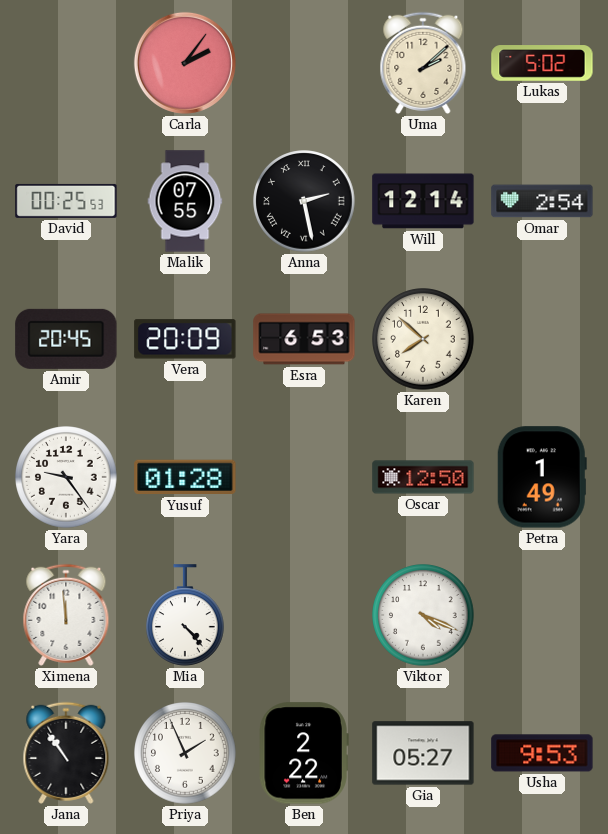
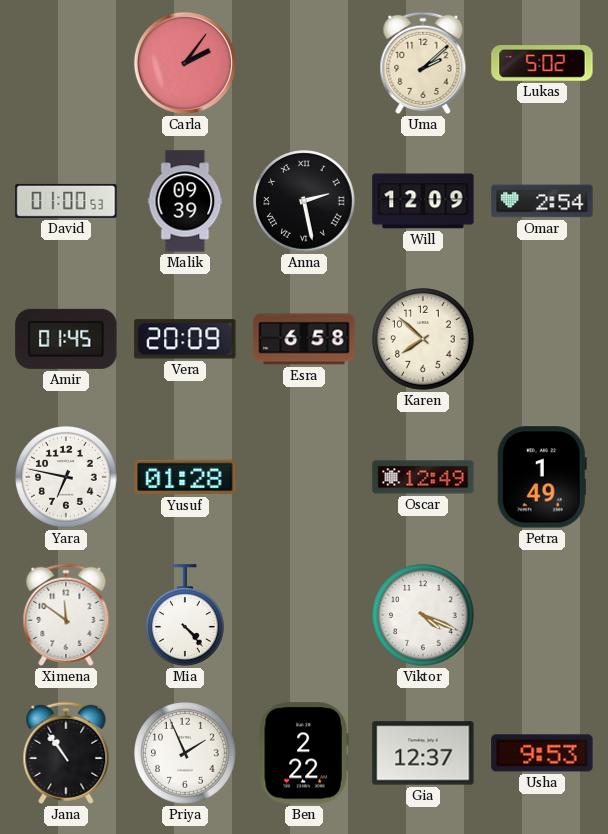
David: 00:25 -> 01:00 (66, 201)
Malik: 07:55 -> 09:39 (185, 201)
Will: 12:14 -> 12:09 (423, 201)
Amir: 20:45 -> 01:45 (66, 339)
Esra: 6:53 -> 6:58 (304, 339)
Yara: 9:24 -> 6:47 (66, 477)
Oscar: 12:50 -> 12:49 (423, 477)
Ximena: 11:59 -> 11:51 (66, 615)
Gia: 05:27 -> 12:37 (423, 753)
